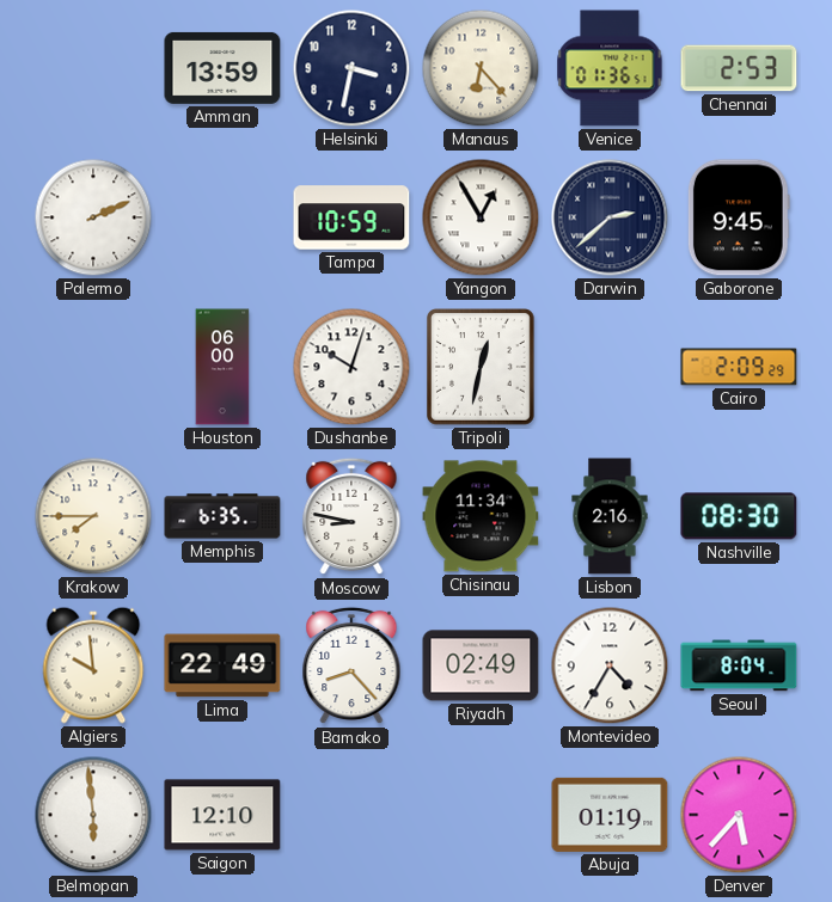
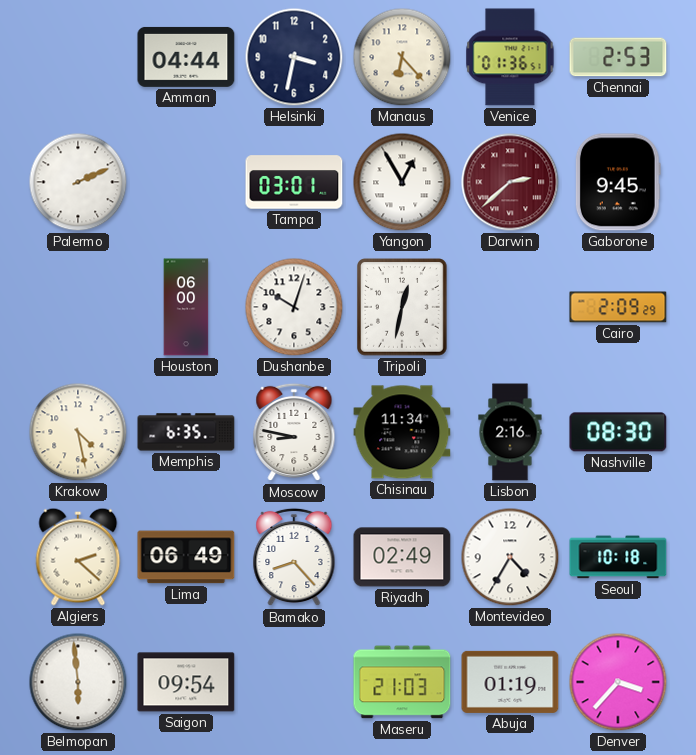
Amman: 13:59 -> 04:44 (186, 57)
Tampa: 10:59 -> 03:01 (294, 182)
Darwin dial: navy -> burgundy (510, 182)
Krakow: 7:45 -> 4:28 (78, 432)
Algiers: 9:59 -> 2:22 (78, 557)
Lima: 22:49 -> 06:49 (186, 557)
Seoul: 8:04 -> 10:18 (618, 557)
Saigon: 12:10 -> 09:54 (186, 682)
Maseru: none -> 21:03 (402, 682)
Denver: 5:37 -> 3:37 (618, 682)
